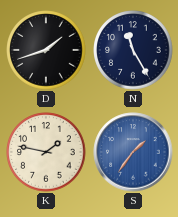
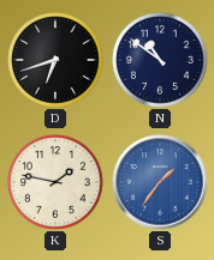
D: 1:42 -> 6:42 (55, 60)
N: 11:25 -> 10:51 (160, 60)
